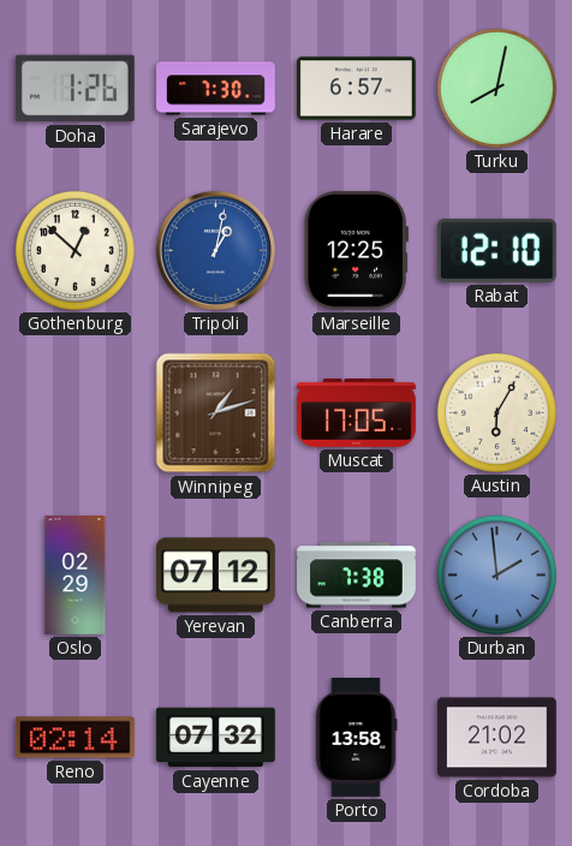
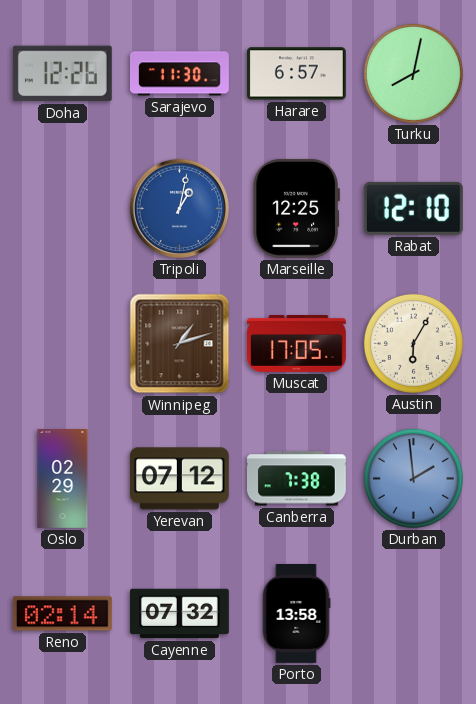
Doha: 1:26 -> 12:26 (62, 74)
Sarajevo: 7:30 -> 11:30 (180, 74)
Gothenburg: 12:52 -> none (75, 250)
Cordoba: 21:02 -> none (497, 738)
